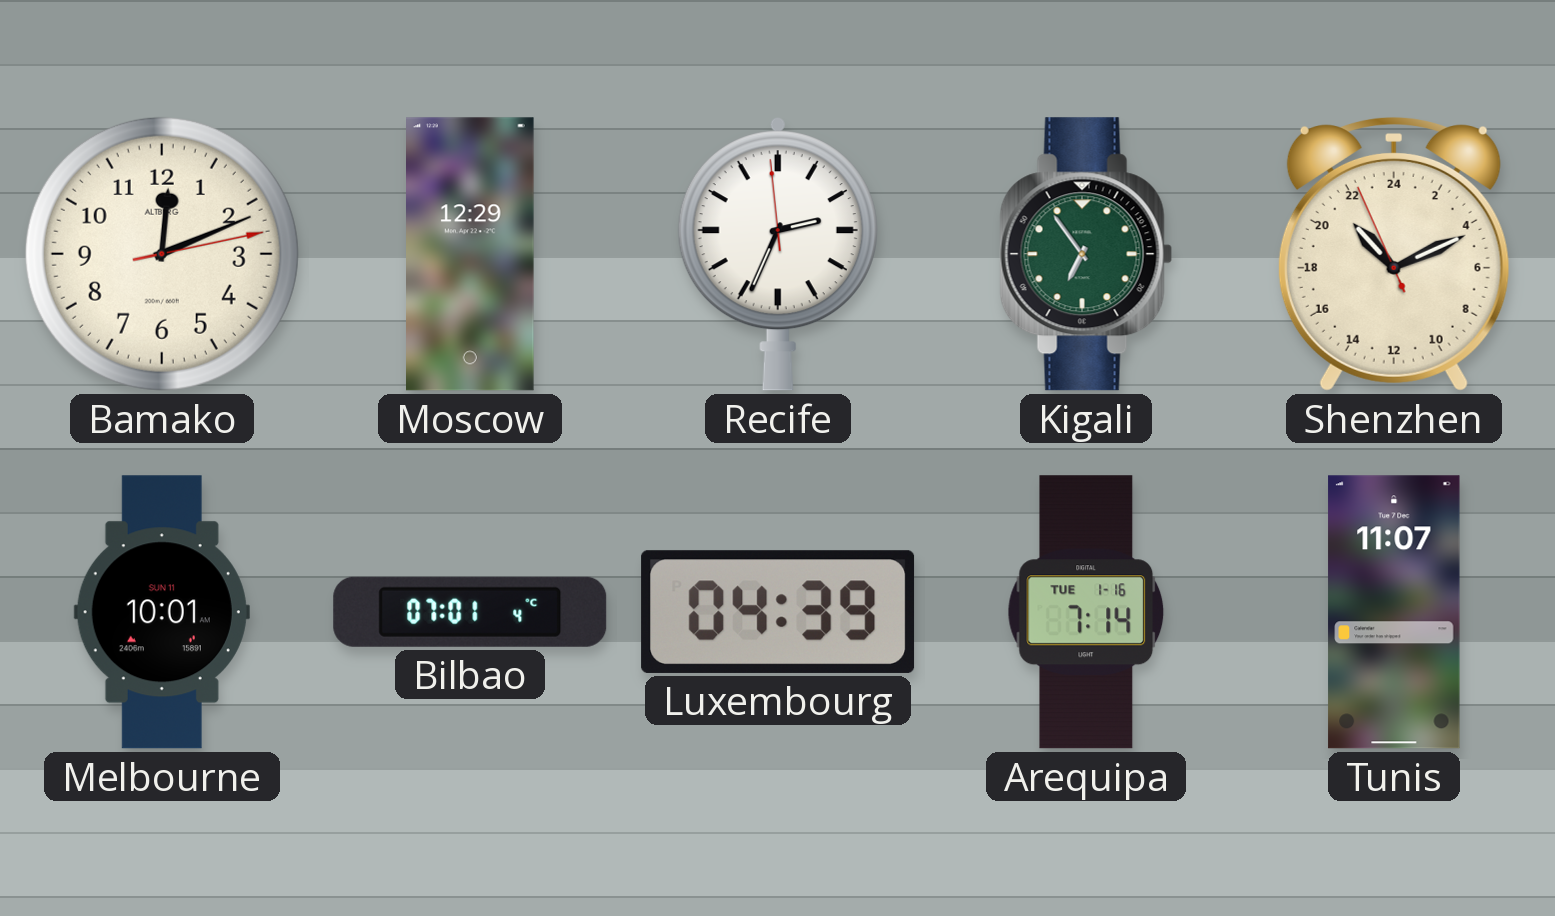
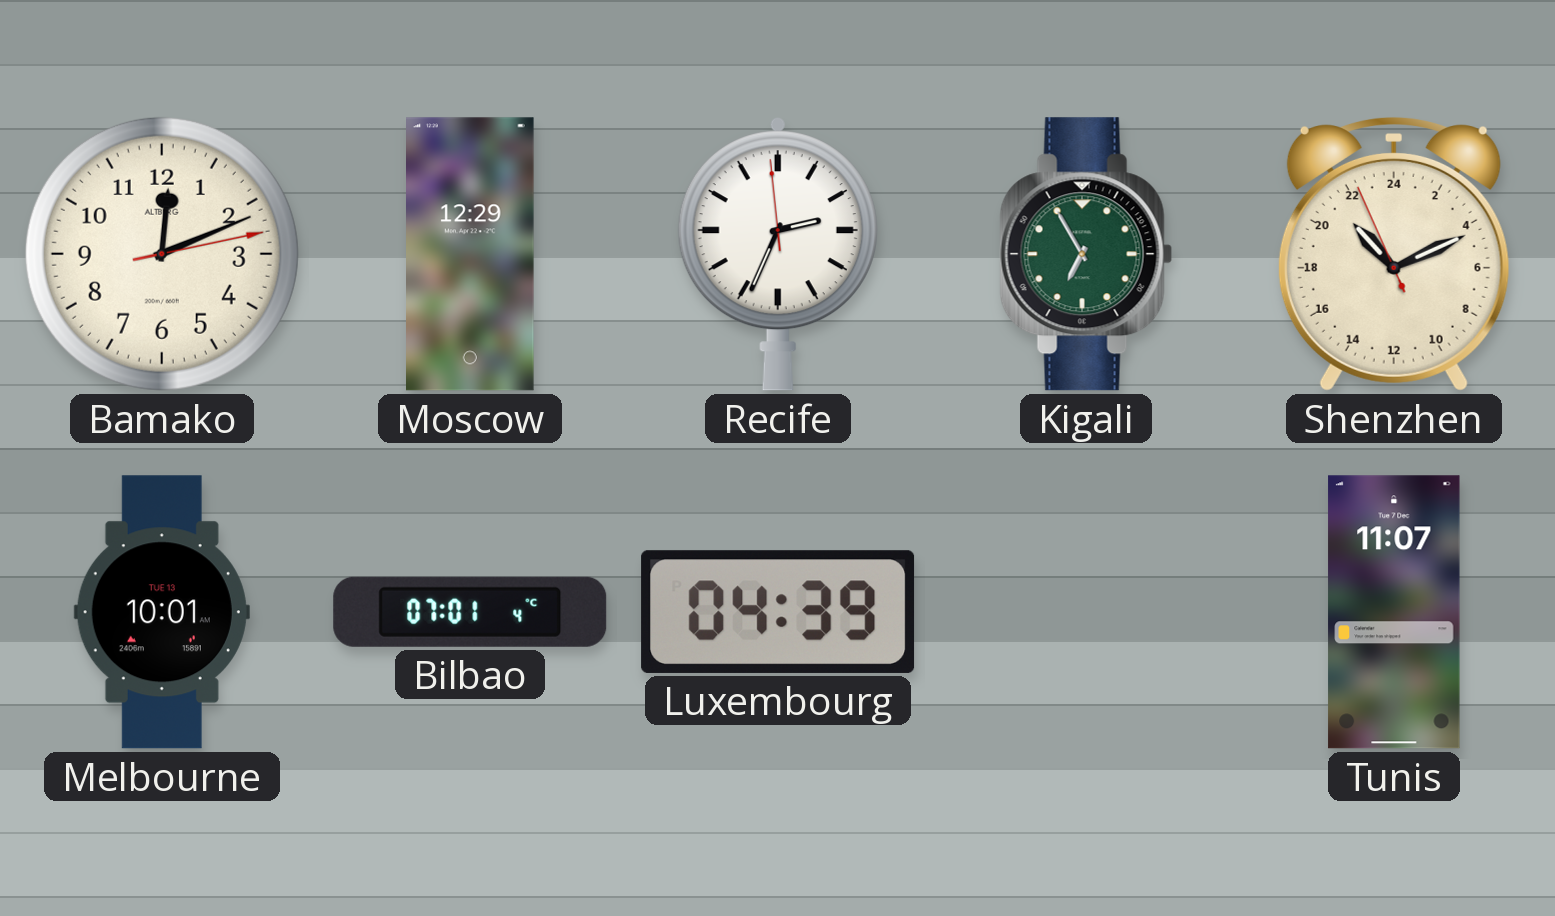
Kigali: 6:54 -> 6:55 (1086, 254)
Melbourne date: SUN 11 -> TUE 13 (162, 612)
Arequipa: 7:14 -> none (1086, 612)
